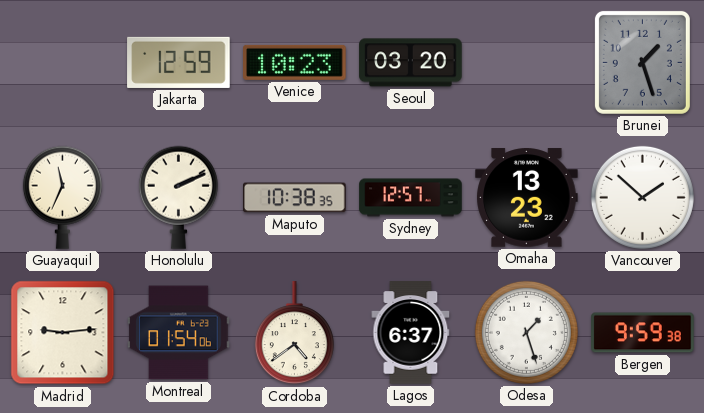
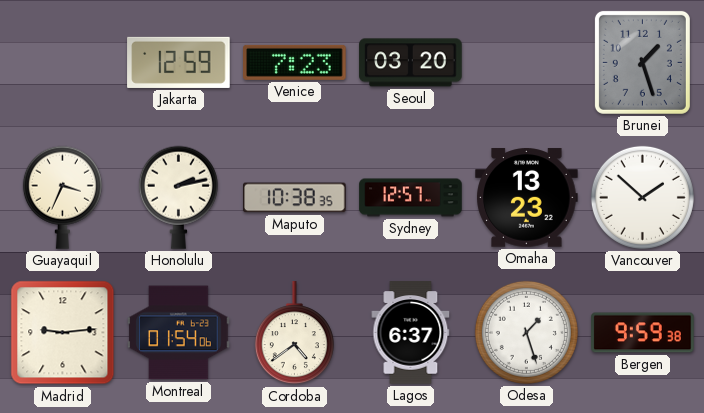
Venice: 10:23 -> 7:23 (295, 62)
Guayaquil: 11:34 -> 3:34 (62, 197)
Honolulu: 2:11 -> 2:13 (178, 197)
